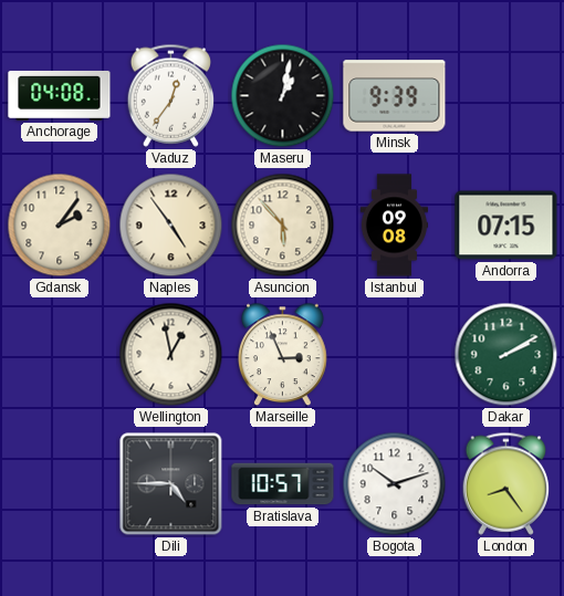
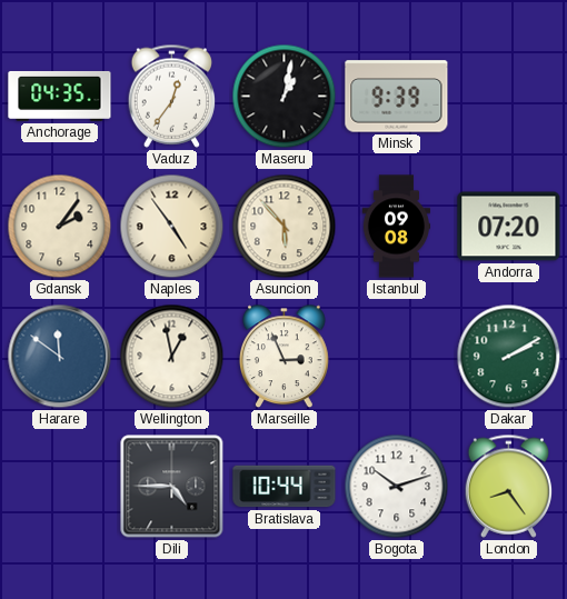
Anchorage: 04:08 -> 04:35 (60, 96)
Andorra: 07:15 -> 07:20 (509, 227)
Harare: none -> 11:51 (60, 357)
Bratislava: 10:57 -> 10:44 (285, 487)
